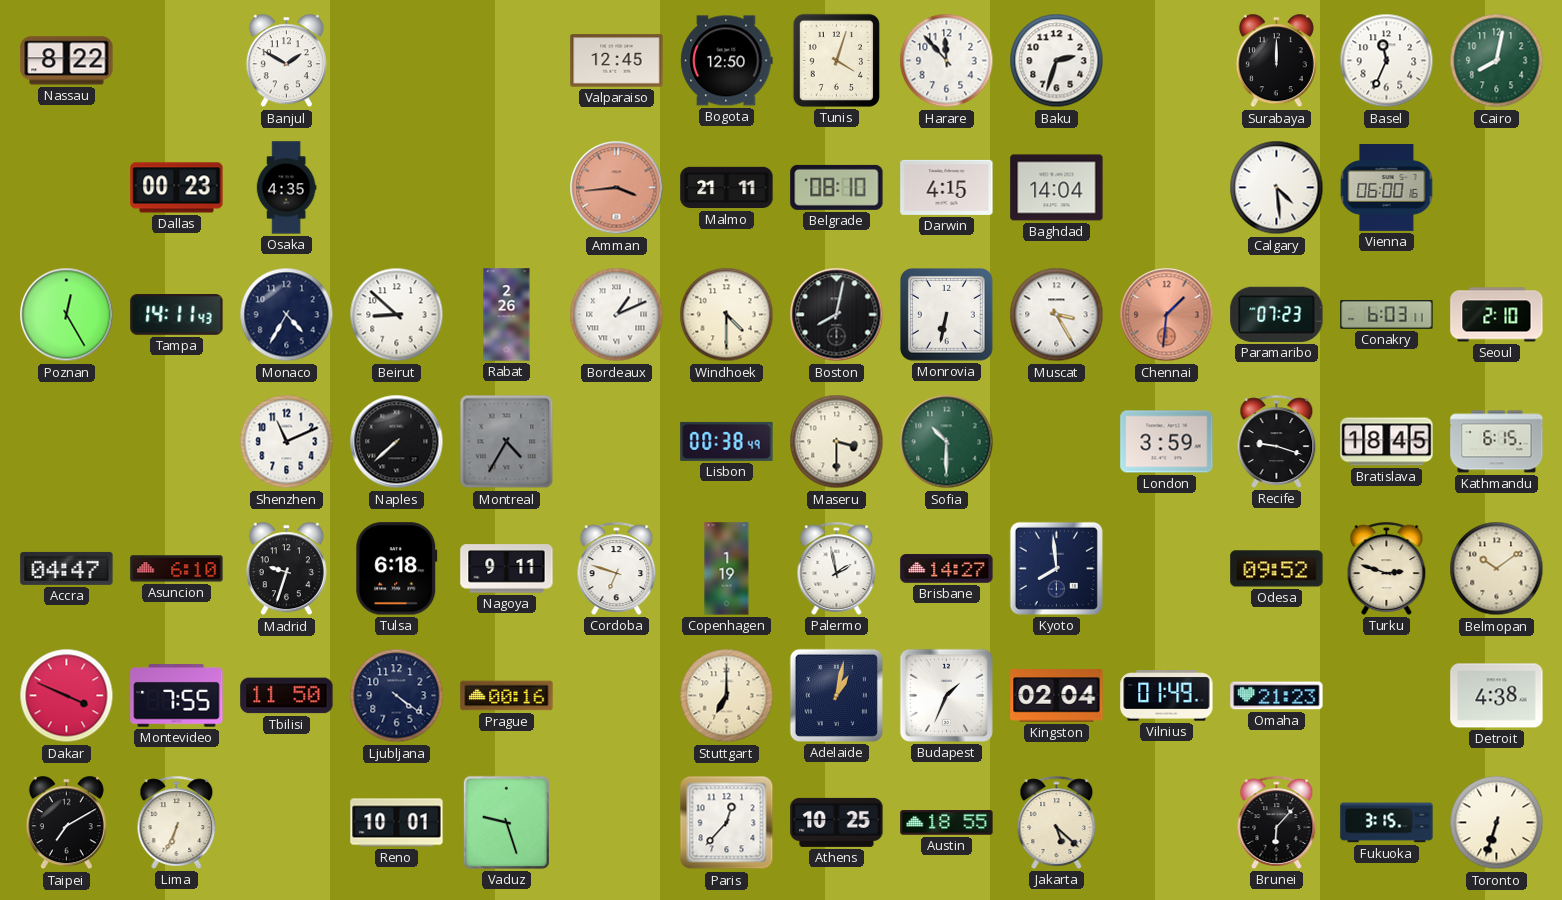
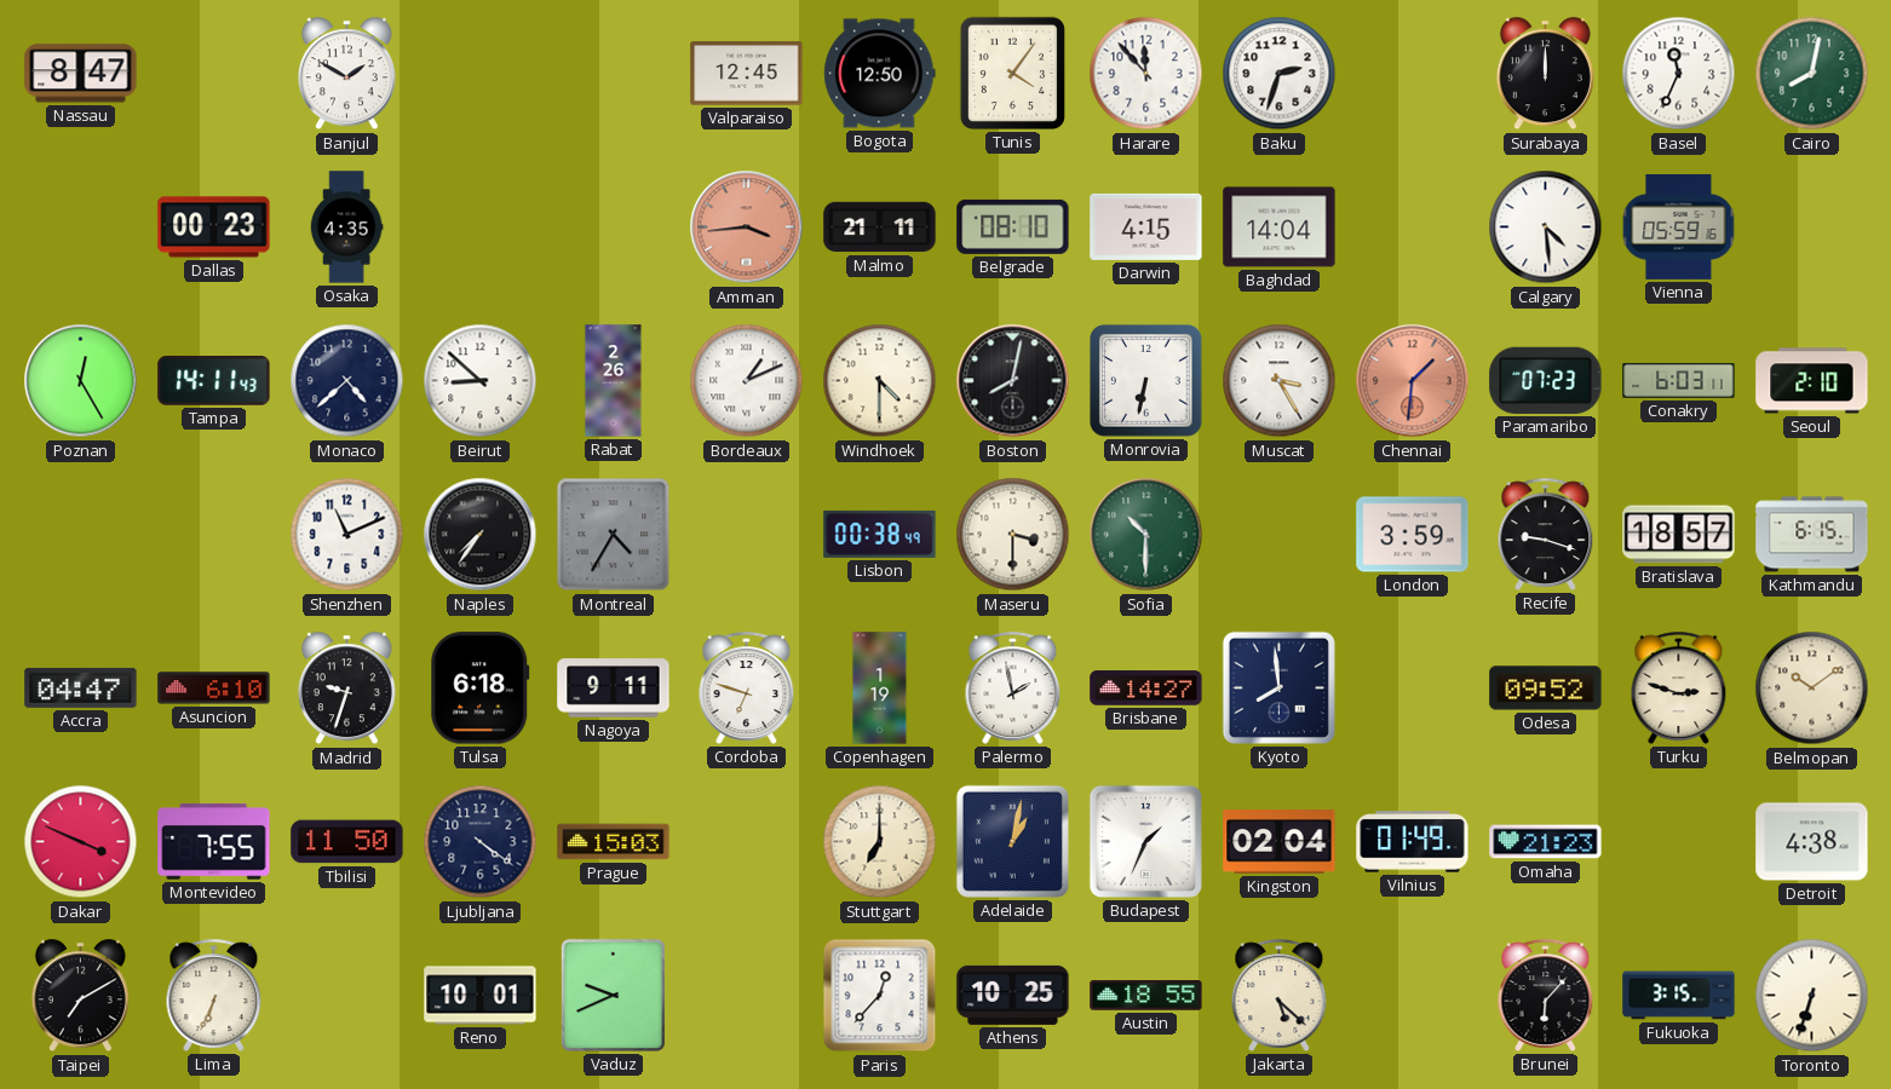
Nassau: 8:22 -> 8:47 (81, 74)
Tunis: 4:03 -> 4:06 (1012, 73)
Vienna: 06:00 -> 05:59 (1679, 226)
Monaco: 4:35 -> 4:38 (347, 381)
Naples: 7:38 -> 7:36 (481, 535)
Bratislava: 18:45 -> 18:57 (1679, 535)
Prague: 00:16 -> 15:03 (614, 842)
Vaduz: 9:27 -> 9:41 (613, 995)
